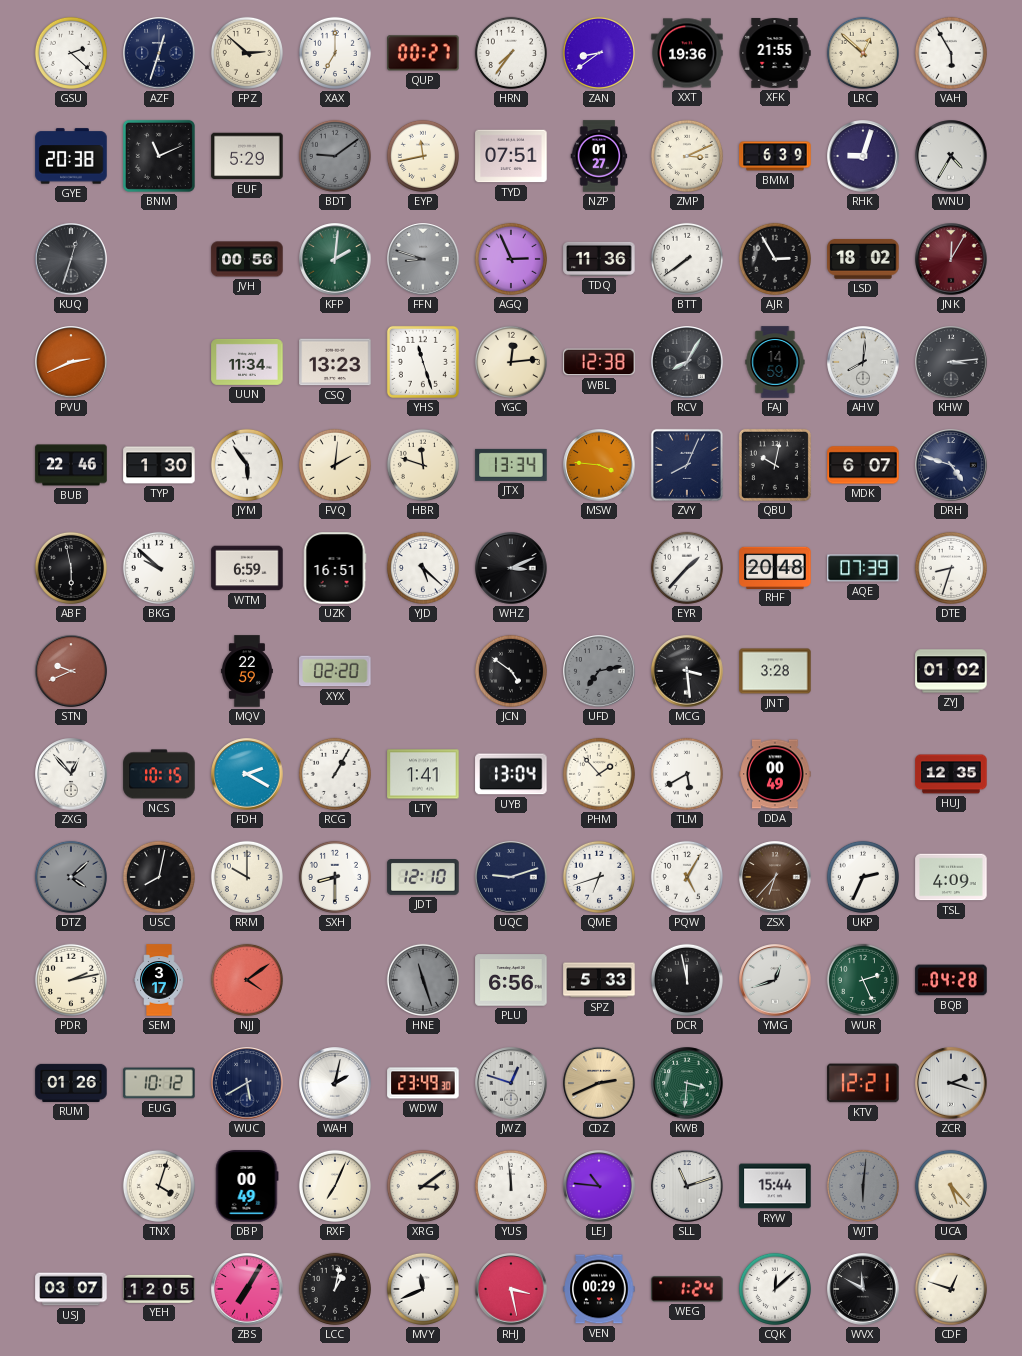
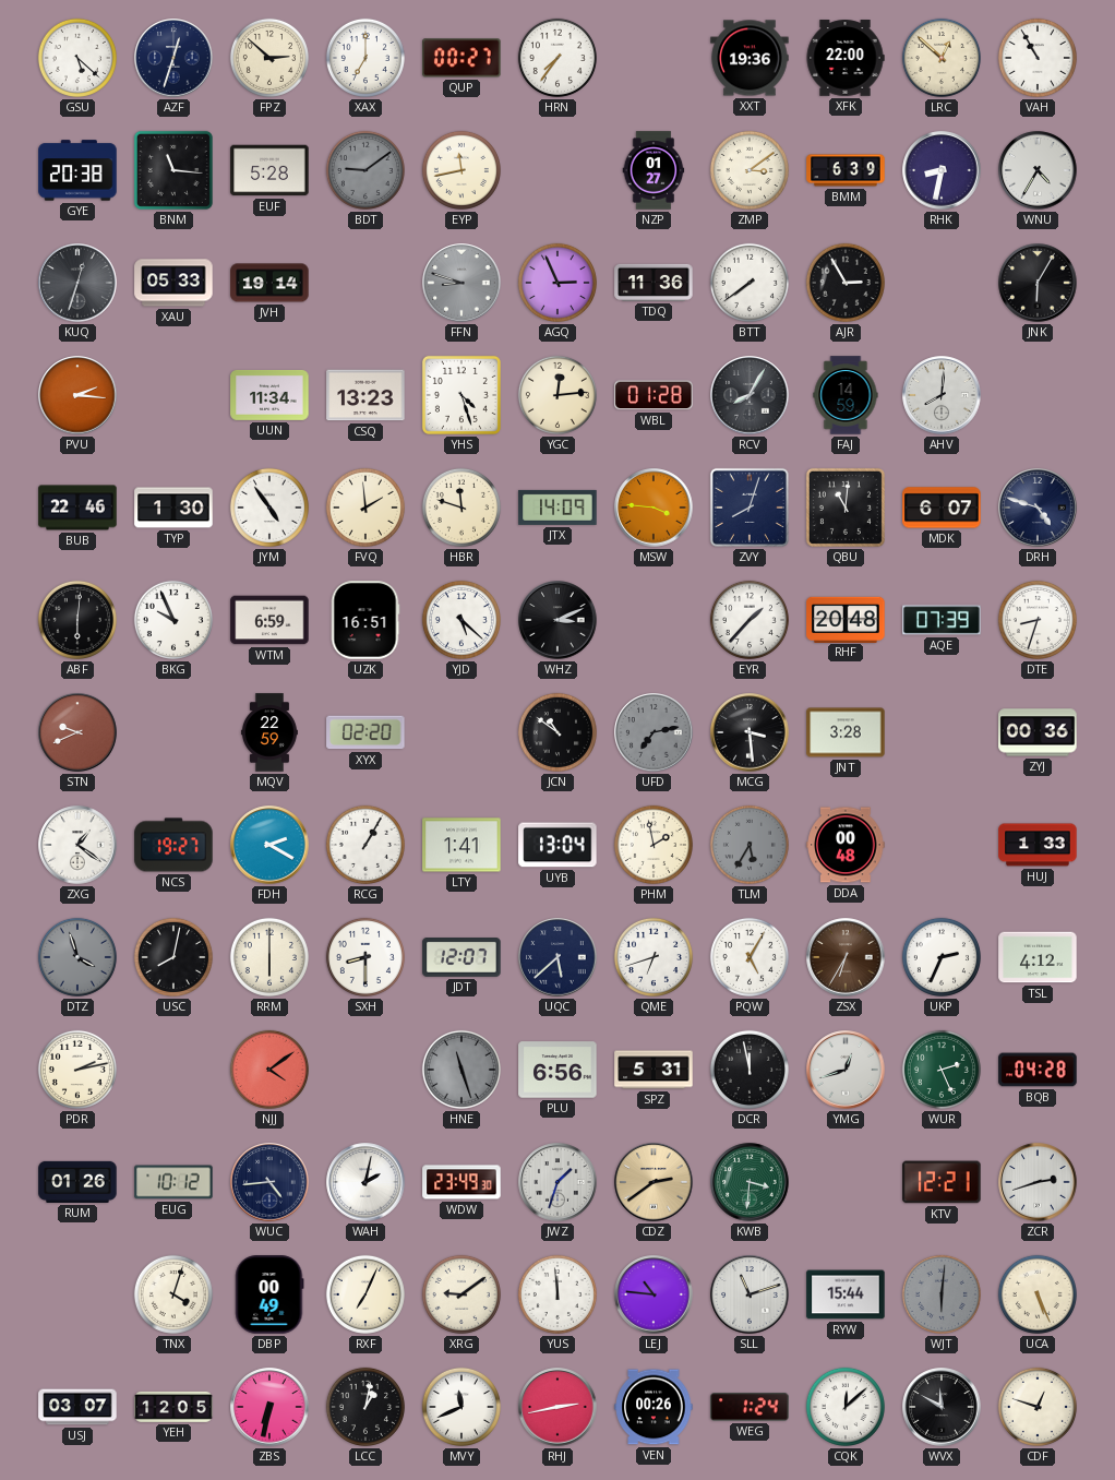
GSU: 2:22 -> 5:22 (77, 58)
ZAN: 8:39 -> none (599, 53)
XFK: 21:55 -> 22:00 (846, 58)
VAH: 5:55 -> 10:55 (1038, 58)
BNM: 11:11 -> 11:16 (173, 170)
EUF: 5:29 -> 5:28 (269, 170)
TYD: 07:51 -> none (511, 156)
ZMP: 3:11 -> 3:09 (750, 170)
RHK: 9:03 -> 8:32 (942, 170)
XAU: none -> 05:33 (173, 283)
JVH: 00:56 -> 19:14 (269, 283)
KFP: 2:01 -> none (335, 259)
LSD: 18:02 -> none (863, 259)
JNK: 12:05 -> 6:05 (1038, 283)
JNK dial: burgundy -> black (1038, 283)
PVU: 2:41 -> 2:16 (77, 395)
YHS: 11:27 -> 4:27 (461, 395)
WBL: 12:38 -> 01:28 (654, 395)
KHW: 3:14 -> none (951, 362)
JYM: 5:54 -> 4:54 (269, 508)
FVQ: 2:01 -> 1:59 (365, 508)
JTX: 13:34 -> 14:09 (557, 508)
ZVY: 8:04 -> 8:03 (750, 508)
QBU: 10:02 -> 11:01 (846, 508)
ABF: 5:58 -> 6:01 (77, 620)
BKG: 9:52 -> 9:56 (173, 620)
JCN: 4:51 -> 10:51 (557, 732)
ZYJ: 01:02 -> 00:36 (1038, 732)
ZXG: 12:53 -> 1:21 (77, 845)
NCS: 10:15 -> 19:27 (173, 845)
PHM: 1:53 -> 1:58 (654, 845)
TLM: 5:40 -> 5:35 (750, 845)
TLM dial: white -> grey (750, 845)
DDA: 00:49 -> 00:48 (846, 845)
HUJ: 12:35 -> 1:33 (1038, 845)
DTZ: 4:08 -> 3:57 (77, 957)
RRM: 10:00 -> 6:00 (269, 957)
JDT: 12:10 -> 12:07 (461, 958)
UQC: 9:12 -> 5:38 (557, 957)
ZSX: 6:37 -> 6:35 (846, 957)
TSL: 4:09 -> 4:12 (1038, 957)
SEM: 3:17 -> none (159, 980)
SPZ: 5:33 -> 5:31 (654, 1070)
WUC: 5:40 -> 4:44 (269, 1182)
JWZ: 12:48 -> 1:33 (557, 1182)
CDZ: 2:41 -> 2:39 (654, 1182)
ZCR: 2:18 -> 2:42 (1038, 1182)
XRG: 3:09 -> 9:09 (461, 1294)
UCA: 5:23 -> 5:26 (1038, 1294)
ZBS: 7:05 -> 6:32 (269, 1407)
RHJ: 3:28 -> 2:43 (557, 1407)
VEN: 00:29 -> 00:26 (654, 1407)
